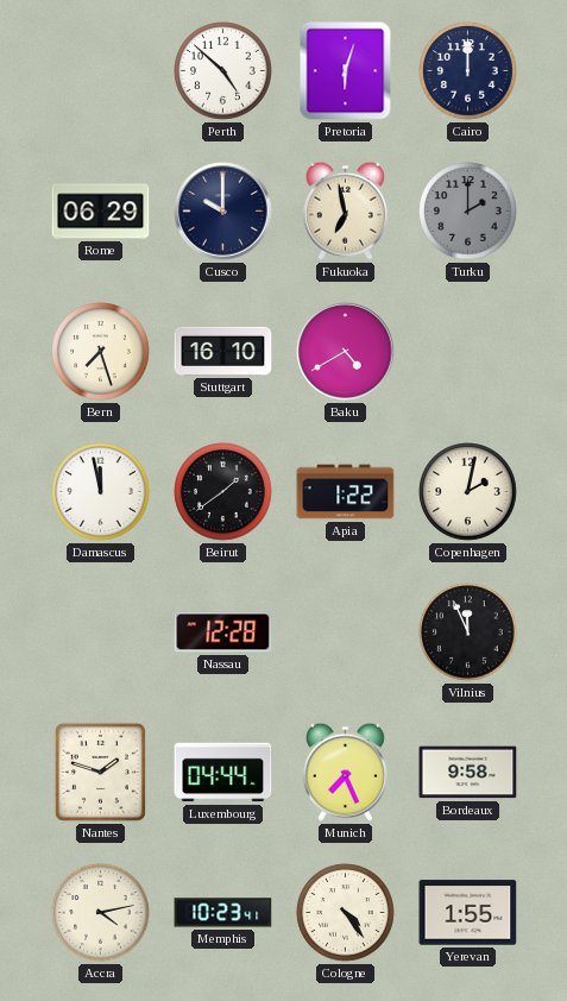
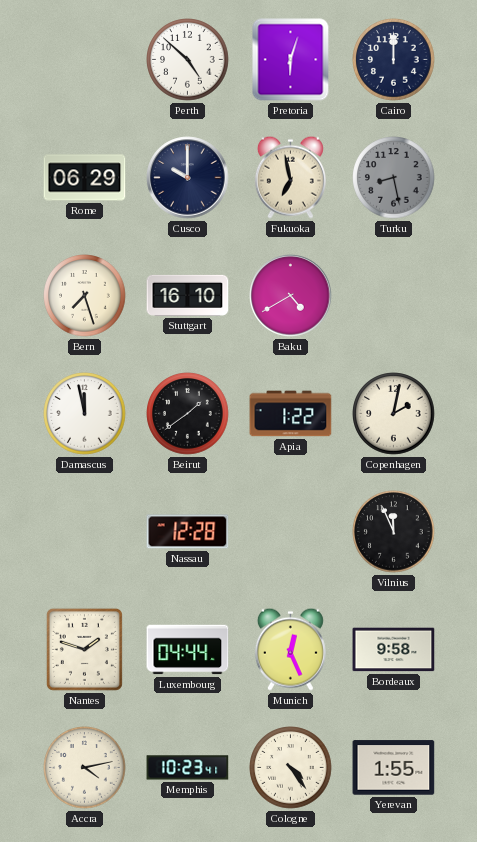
Turku: 2:00 -> 8:28 (394, 178)
Munich: 7:26 -> 12:26 (290, 649)
